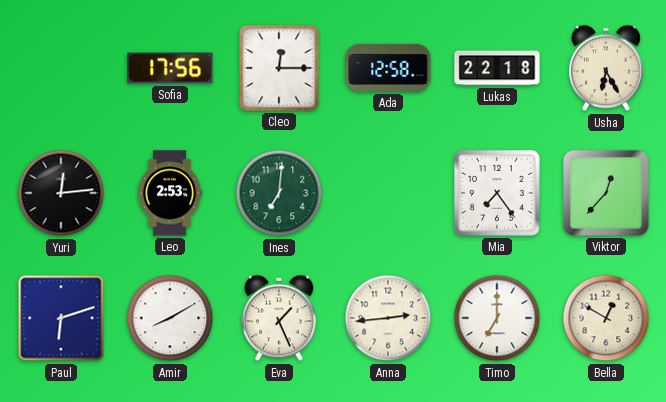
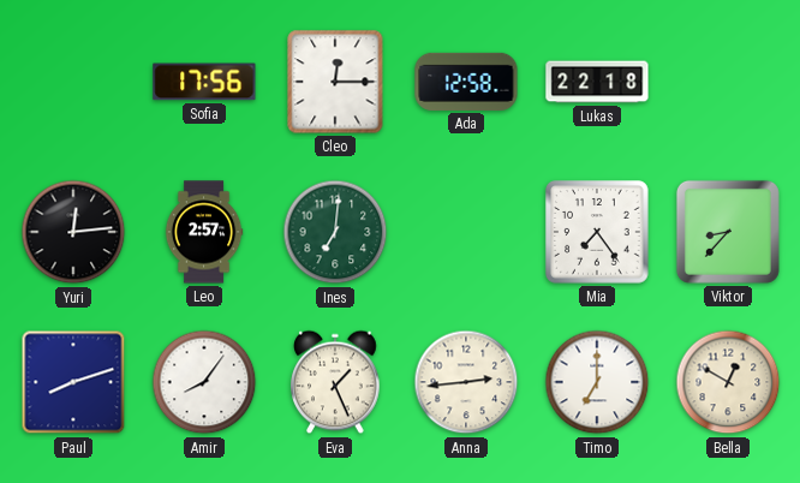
Usha: 6:25 -> none (607, 68)
Leo: 2:53 -> 2:57 (204, 232)
Viktor: 12:37 -> 8:37 (728, 232)
Paul: 6:12 -> 8:12 (73, 382)
Amir: 8:10 -> 8:06 (204, 382)
